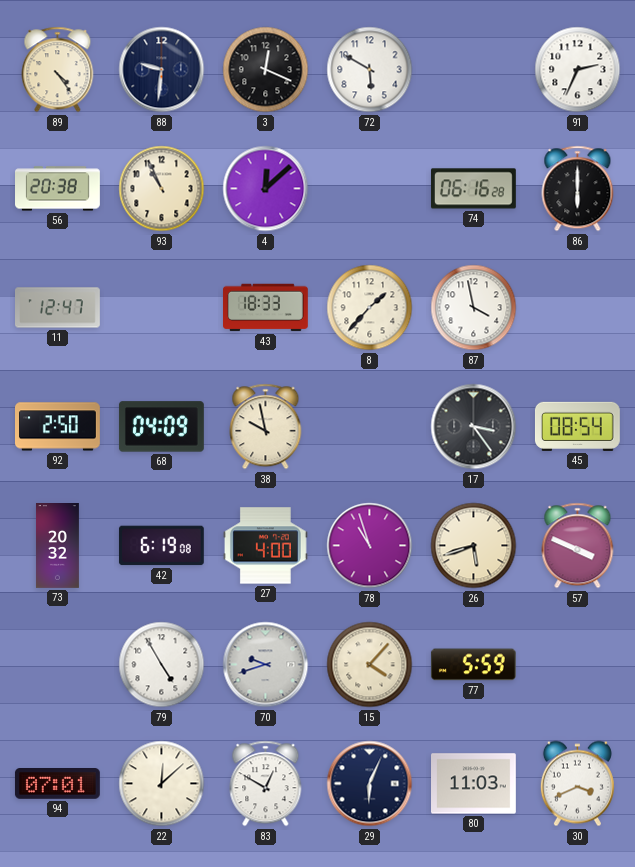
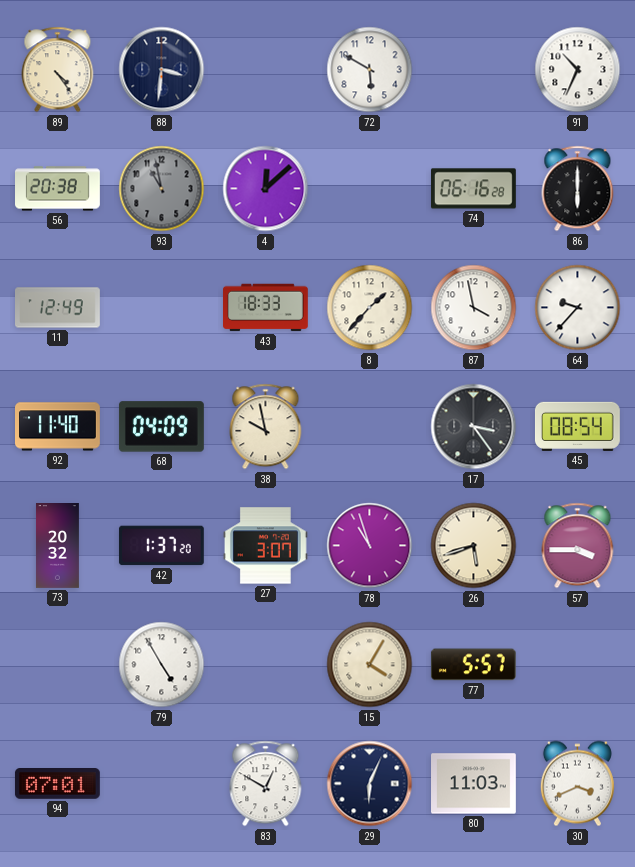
88: 9:31 -> 3:31 (162, 70)
3: 12:19 -> none (266, 70)
91: 2:34 -> 10:34 (578, 70)
93: 10:56 -> 10:58 (162, 189)
93 dial: cream -> grey (162, 189)
11: 12:47 -> 12:49 (58, 308)
64: none -> 9:37 (578, 308)
92: 2:50 -> 11:40 (58, 427)
42: 6:19 -> 1:37 (161, 546)
27: 4:00 -> 3:07 (265, 546)
57: 3:49 -> 3:45 (578, 546)
70: 9:42 -> none (266, 665)
15: 4:07 -> 4:05 (370, 665)
77: 5:59 -> 5:57 (473, 665)
22: 12:08 -> none (162, 784)
